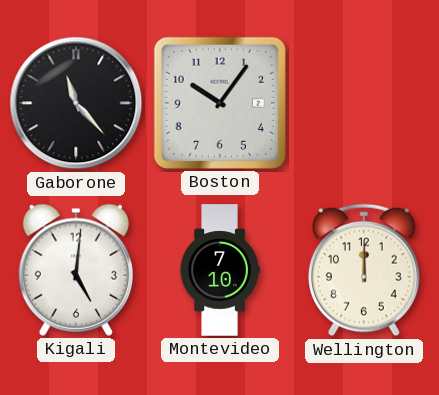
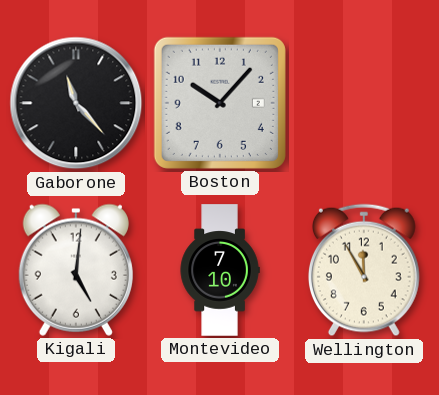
Boston: 10:06 -> 10:07 (220, 103)
Wellington: 12:00 -> 11:55 (364, 270)
